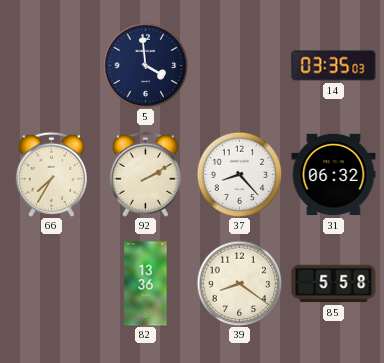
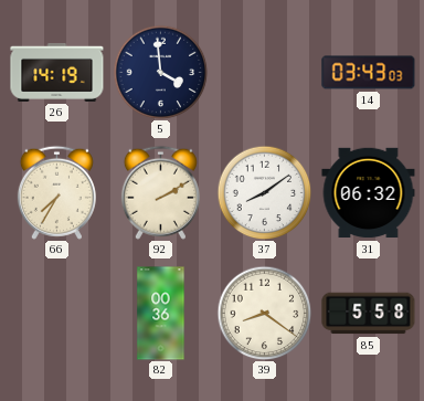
26: none -> 14:19 (57, 72)
14: 03:35 -> 03:43 (369, 73)
37: 8:23 -> 8:09 (264, 192)
82: 13:36 -> 00:36 (161, 314)
